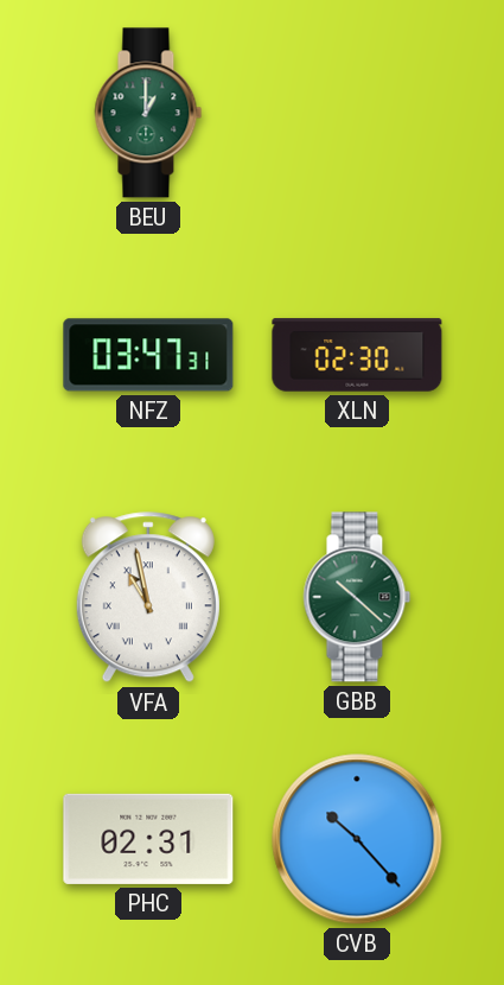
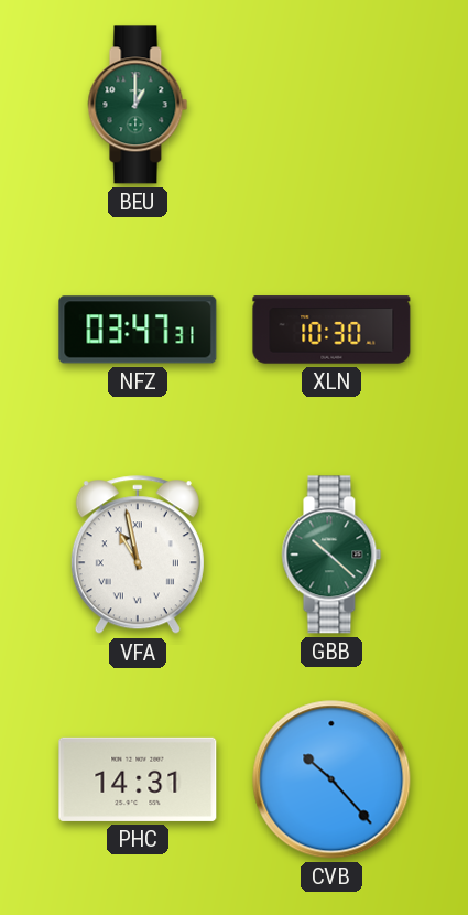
XLN: 02:30 -> 10:30 (331, 330)
PHC: 02:31 -> 14:31 (138, 779)
